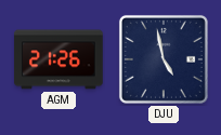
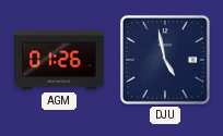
AGM: 21:26 -> 01:26 (59, 60)
